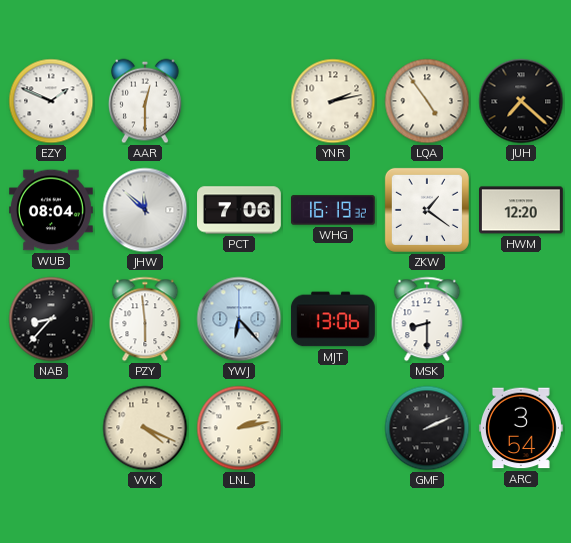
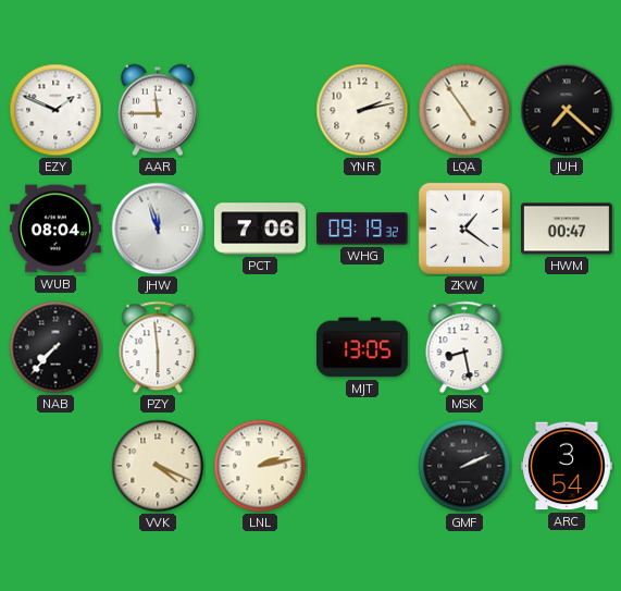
AAR: 12:30 -> 11:45 (158, 110)
JHW: 11:52 -> 11:57 (158, 229)
WHG: 16:19 -> 09:19 (363, 229)
HWM: 12:20 -> 00:47 (568, 229)
NAB: 8:37 -> 7:37 (55, 347)
YWJ: 6:23 -> none (239, 319)
MJT: 13:06 -> 13:05 (362, 347)
MSK: 8:30 -> 8:28 (464, 347)
